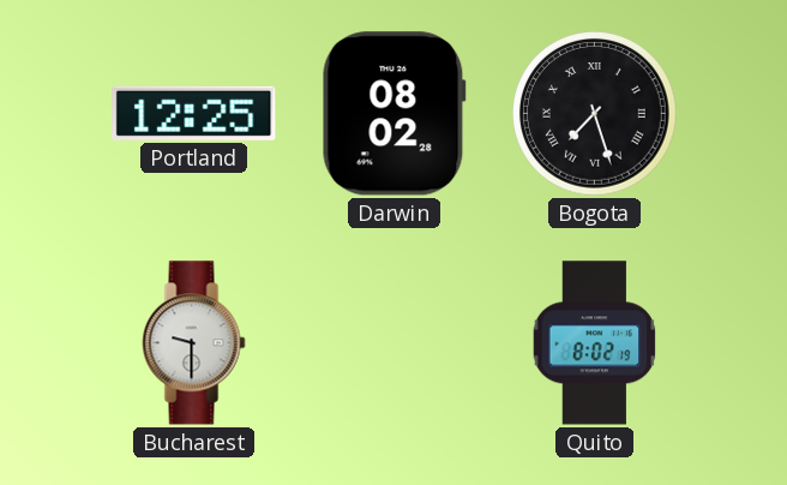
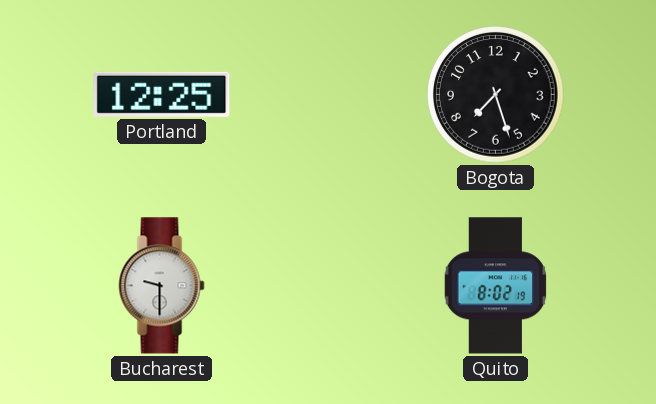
Darwin: 08:02 -> none (393, 114)
Bogota numerals: Roman -> Arabic (496, 95)
